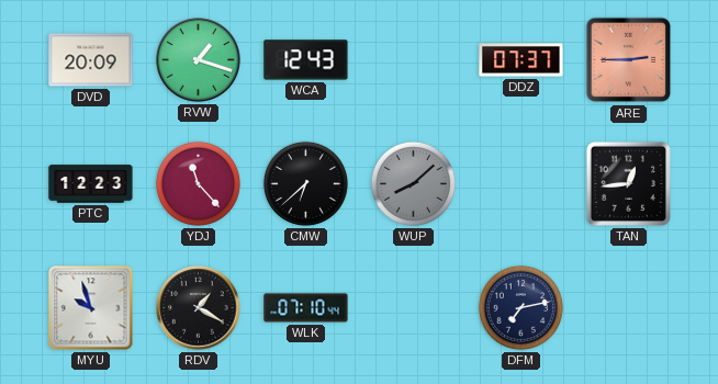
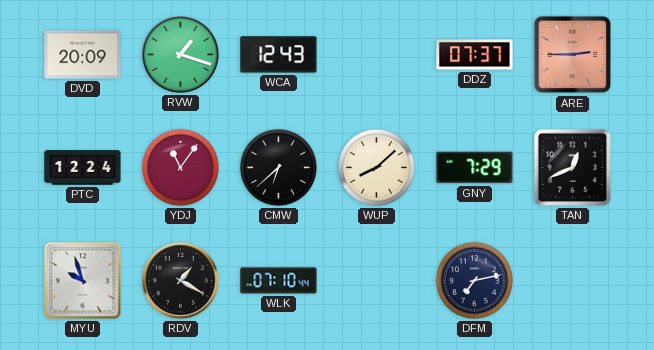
PTC: 12:23 -> 12:24 (83, 168)
YDJ: 11:23 -> 11:06 (180, 167)
WUP dial: grey -> cream (376, 167)
GNY: none -> 7:29 (475, 168)
TAN: 12:44 -> 12:41 (572, 167)
